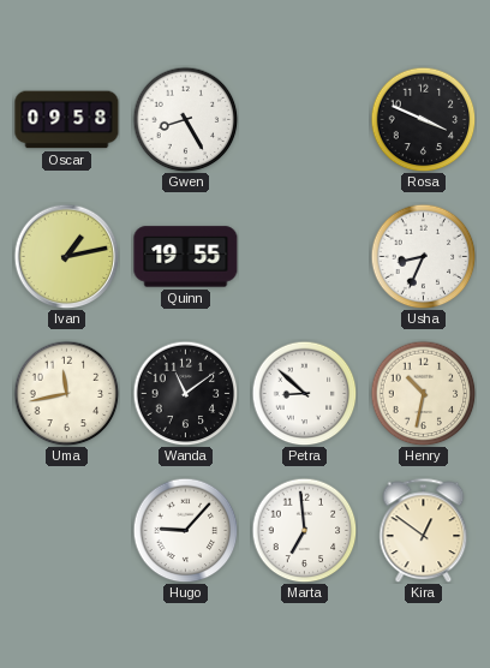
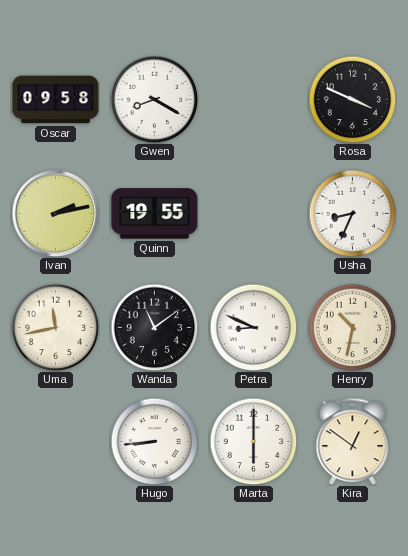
Gwen: 8:25 -> 8:20 (154, 99)
Ivan: 1:13 -> 2:13 (55, 213)
Petra: 8:52 -> 8:49 (253, 327)
Hugo: 9:07 -> 8:44 (154, 441)
Marta: 6:59 -> 6:00 (253, 441)
